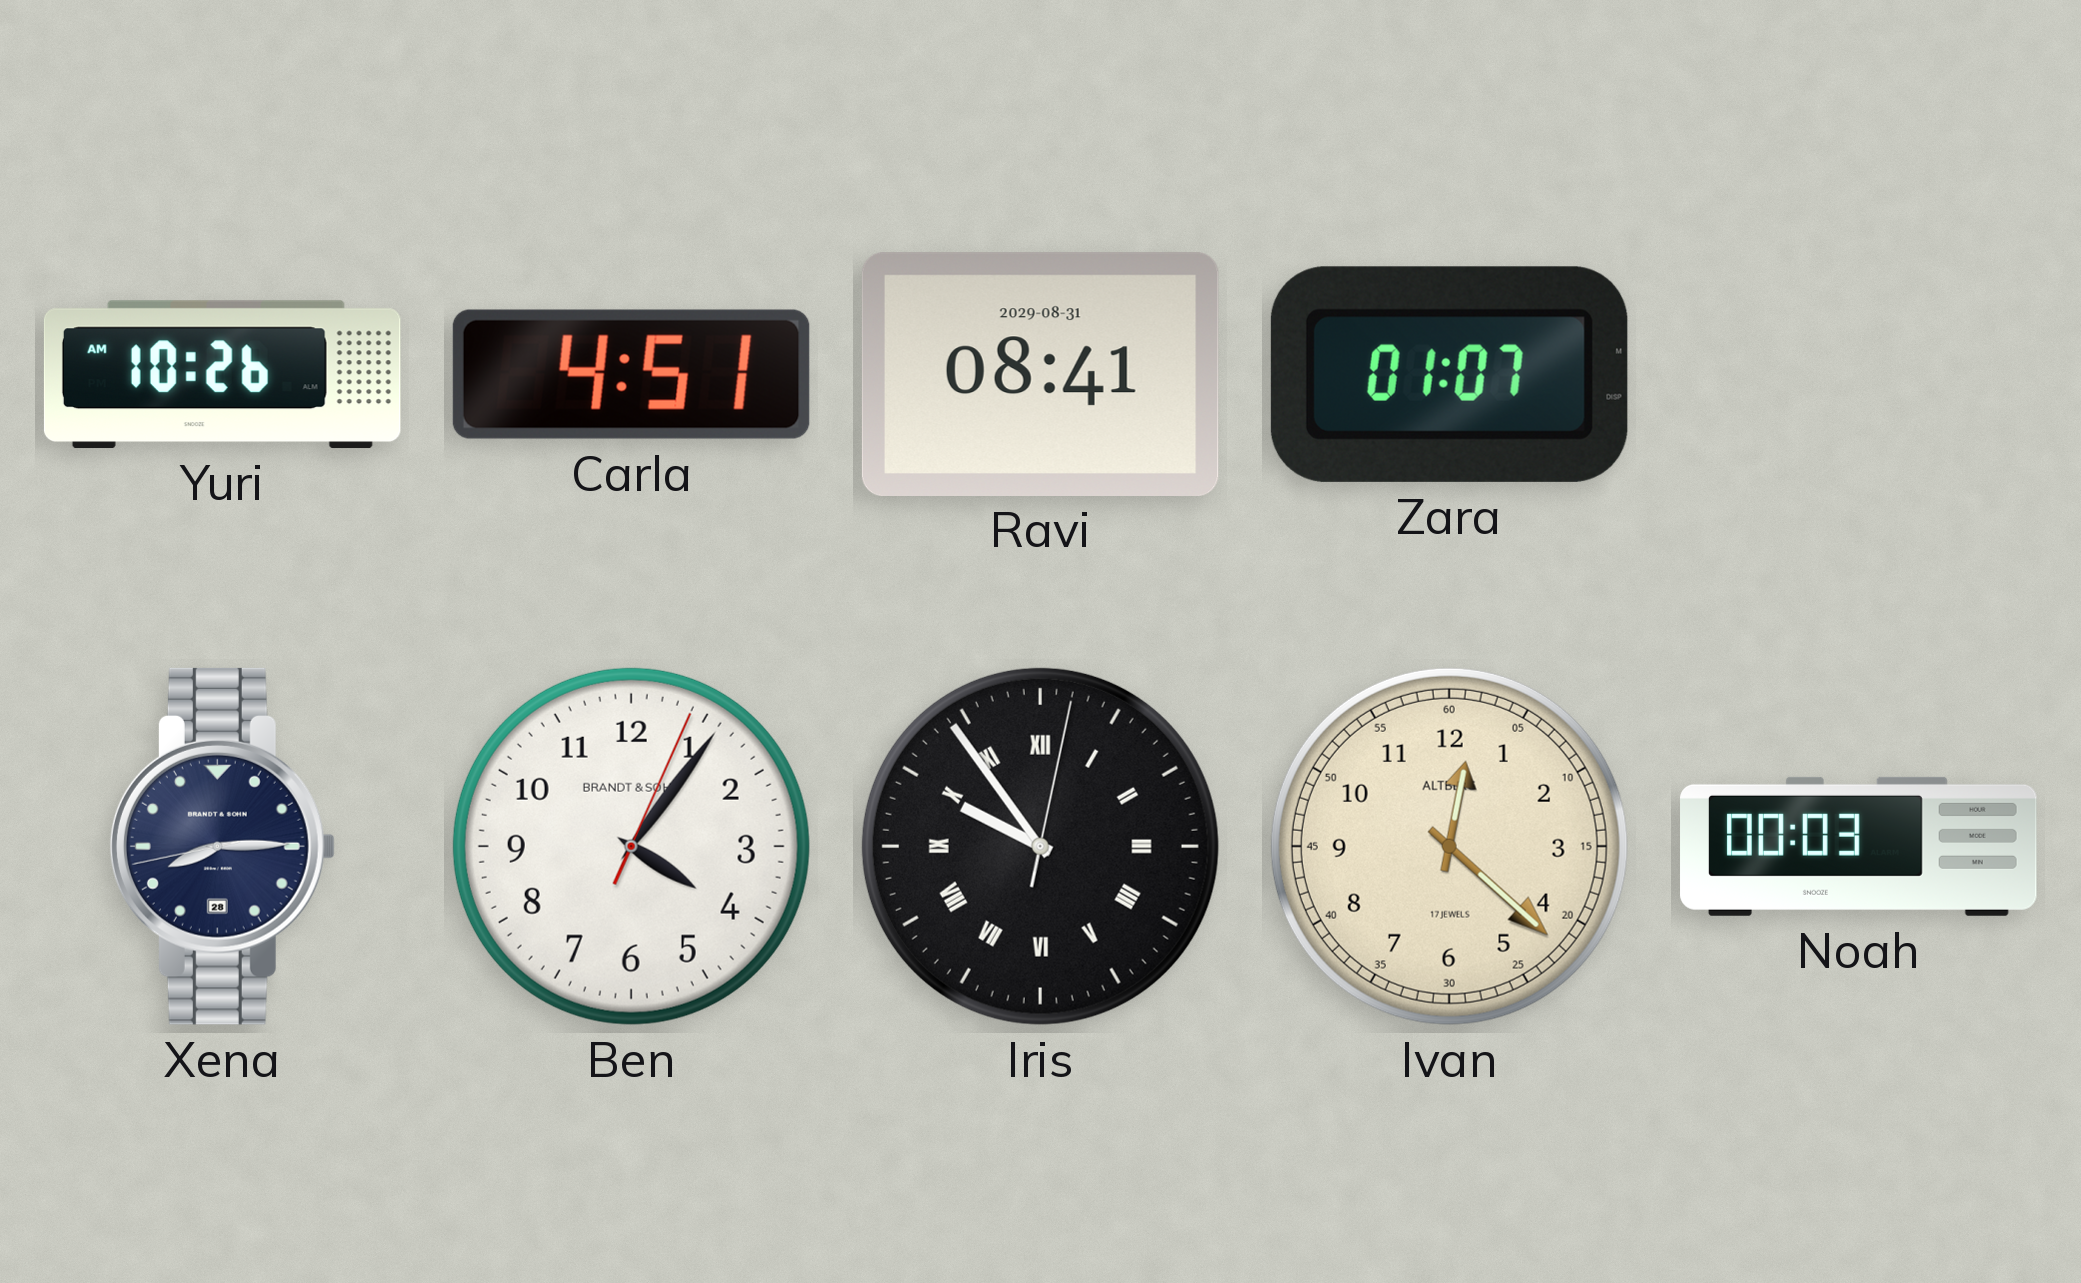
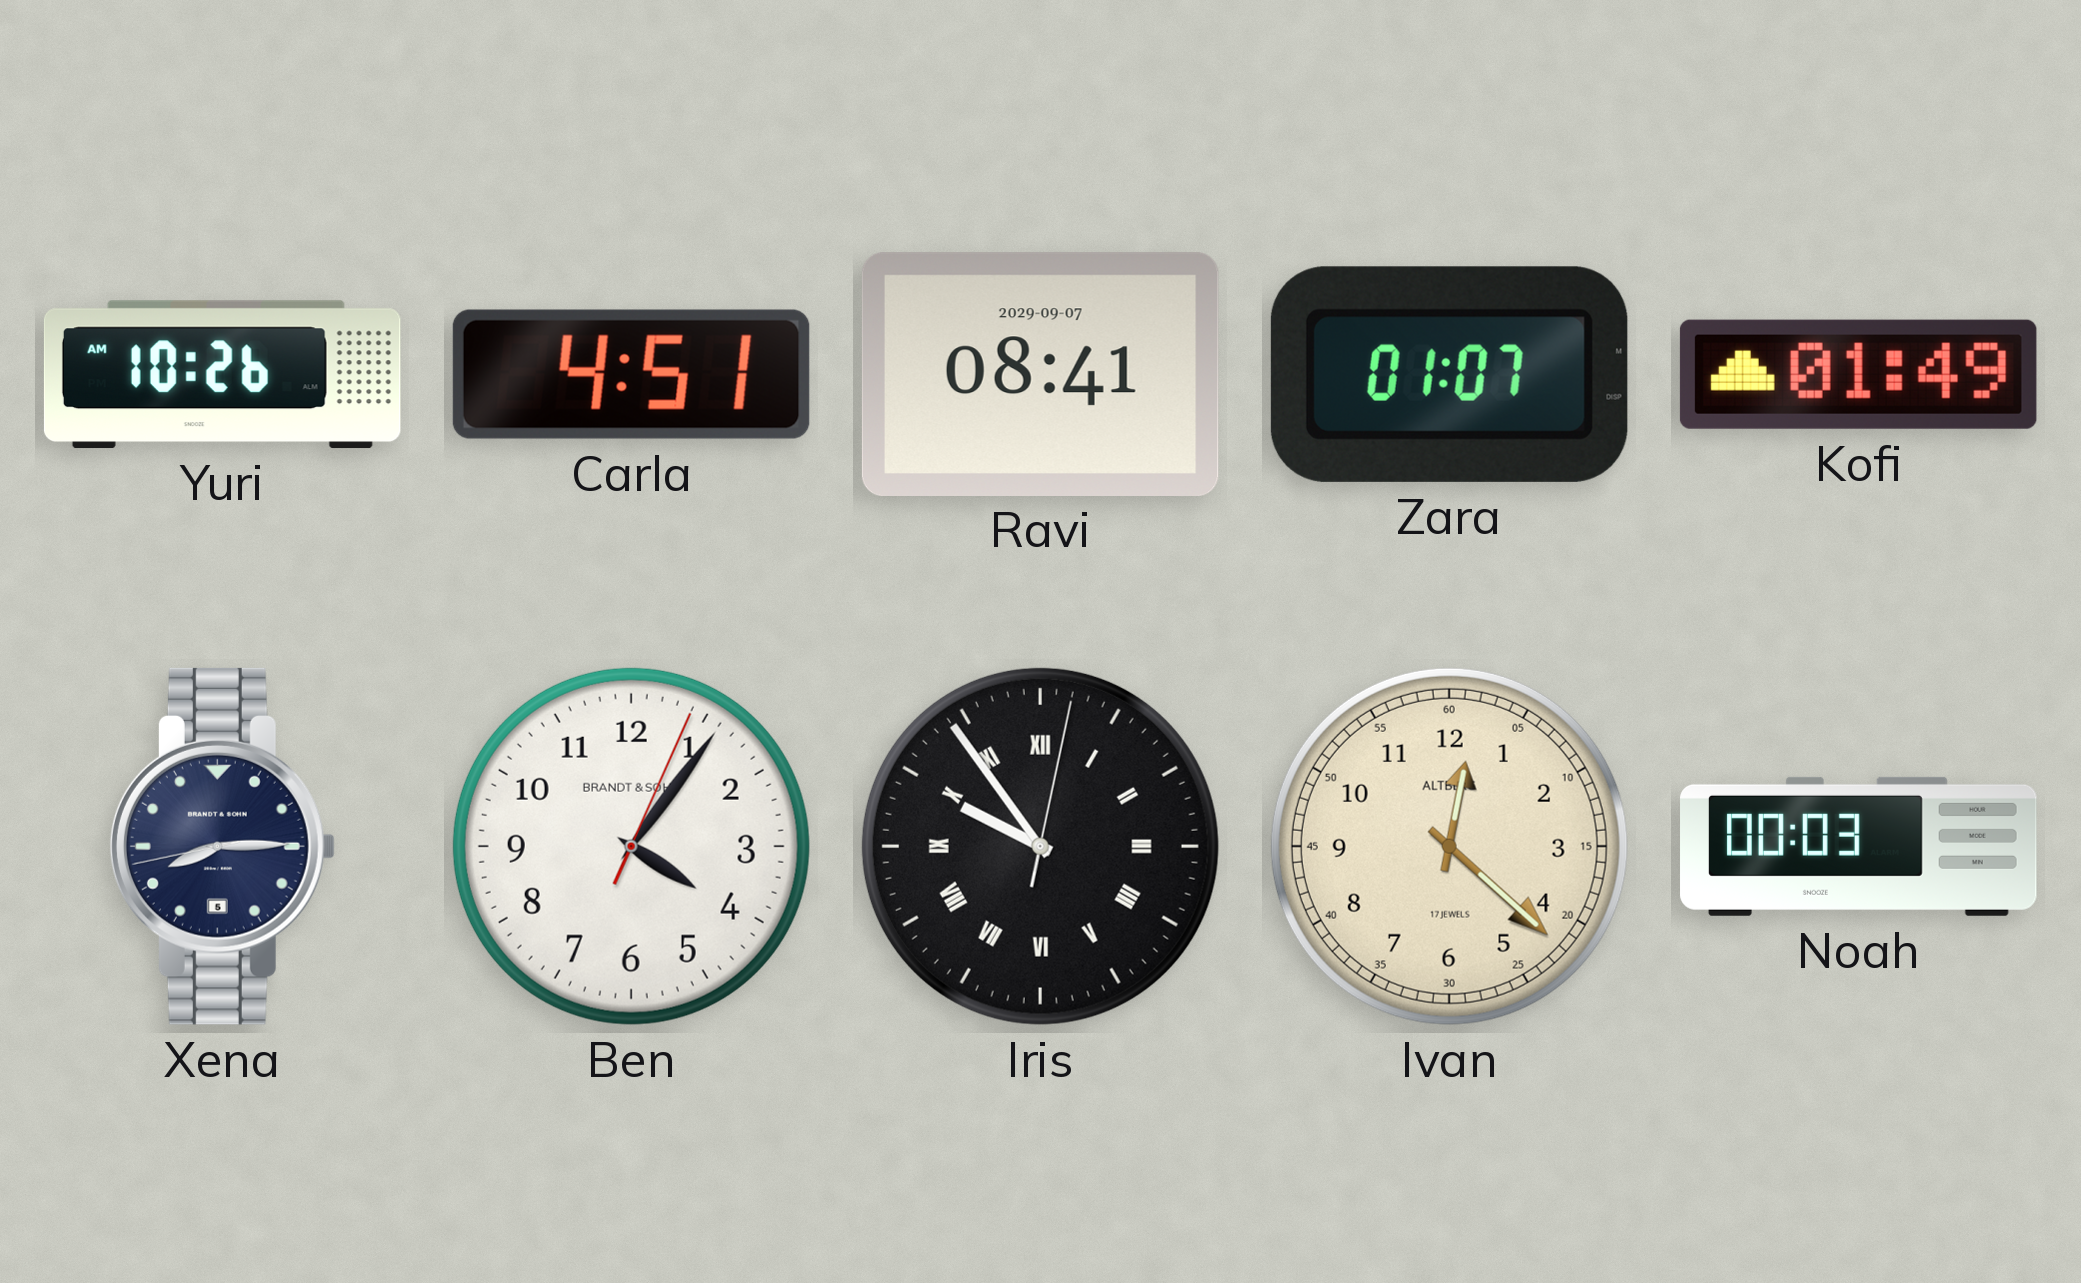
Ravi date: 2029-08-31 -> 2029-09-07 (1040, 374)
Kofi: none -> 01:49 (1858, 374)
Xena date: 28 -> 5 (222, 846)
